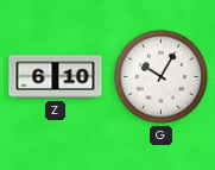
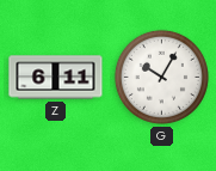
Z: 6:10 -> 6:11 (56, 78)
